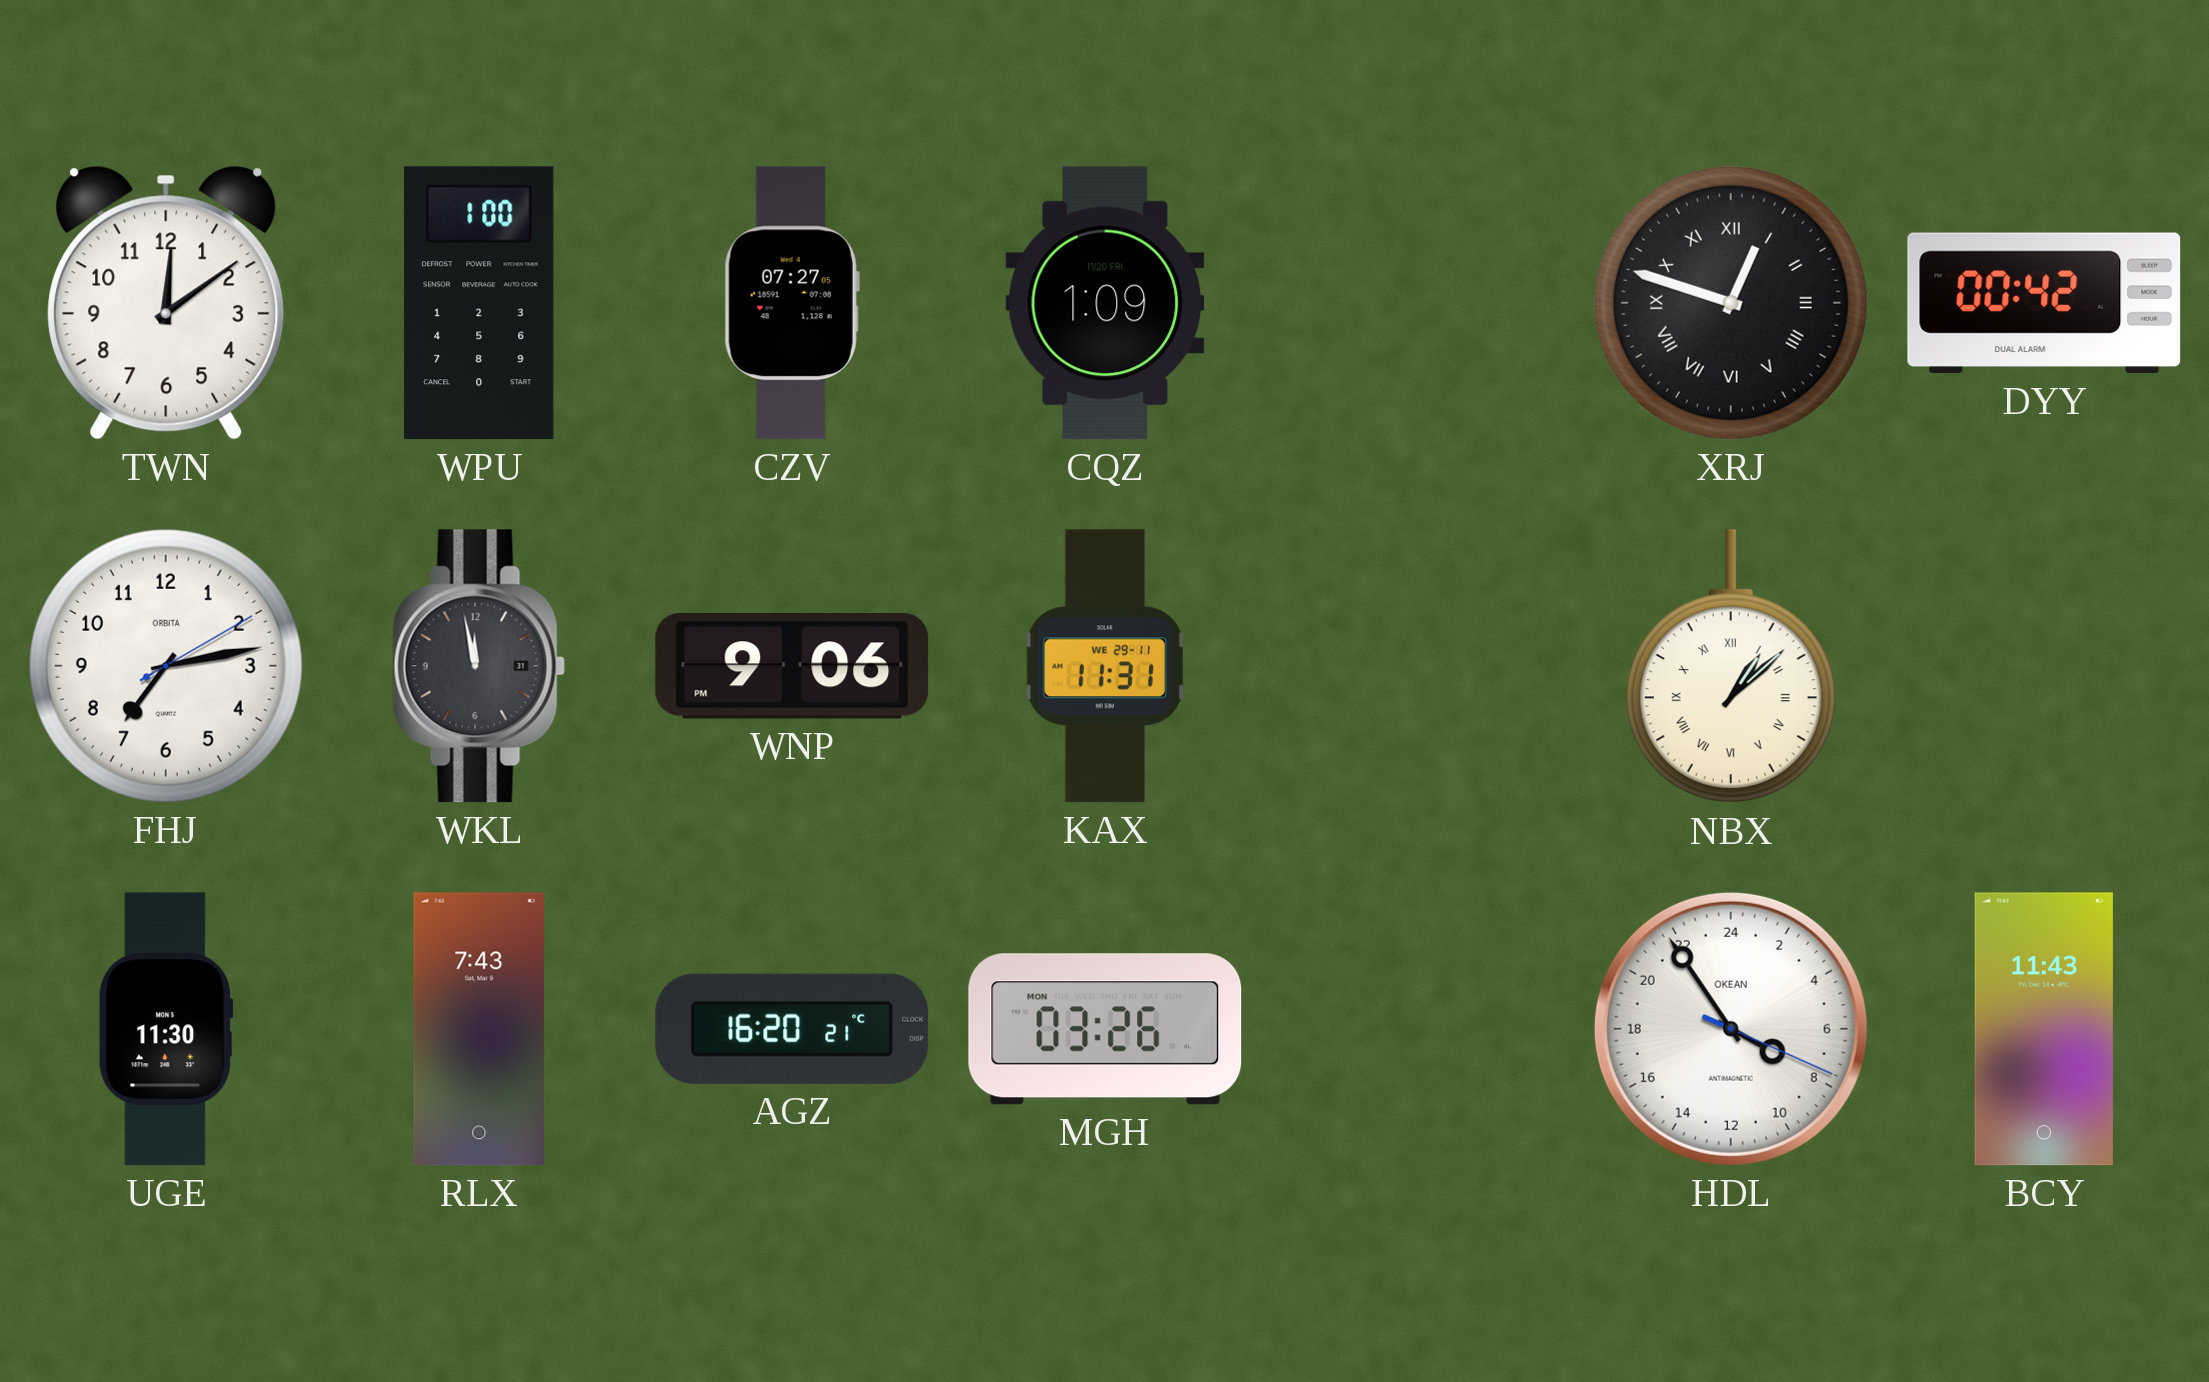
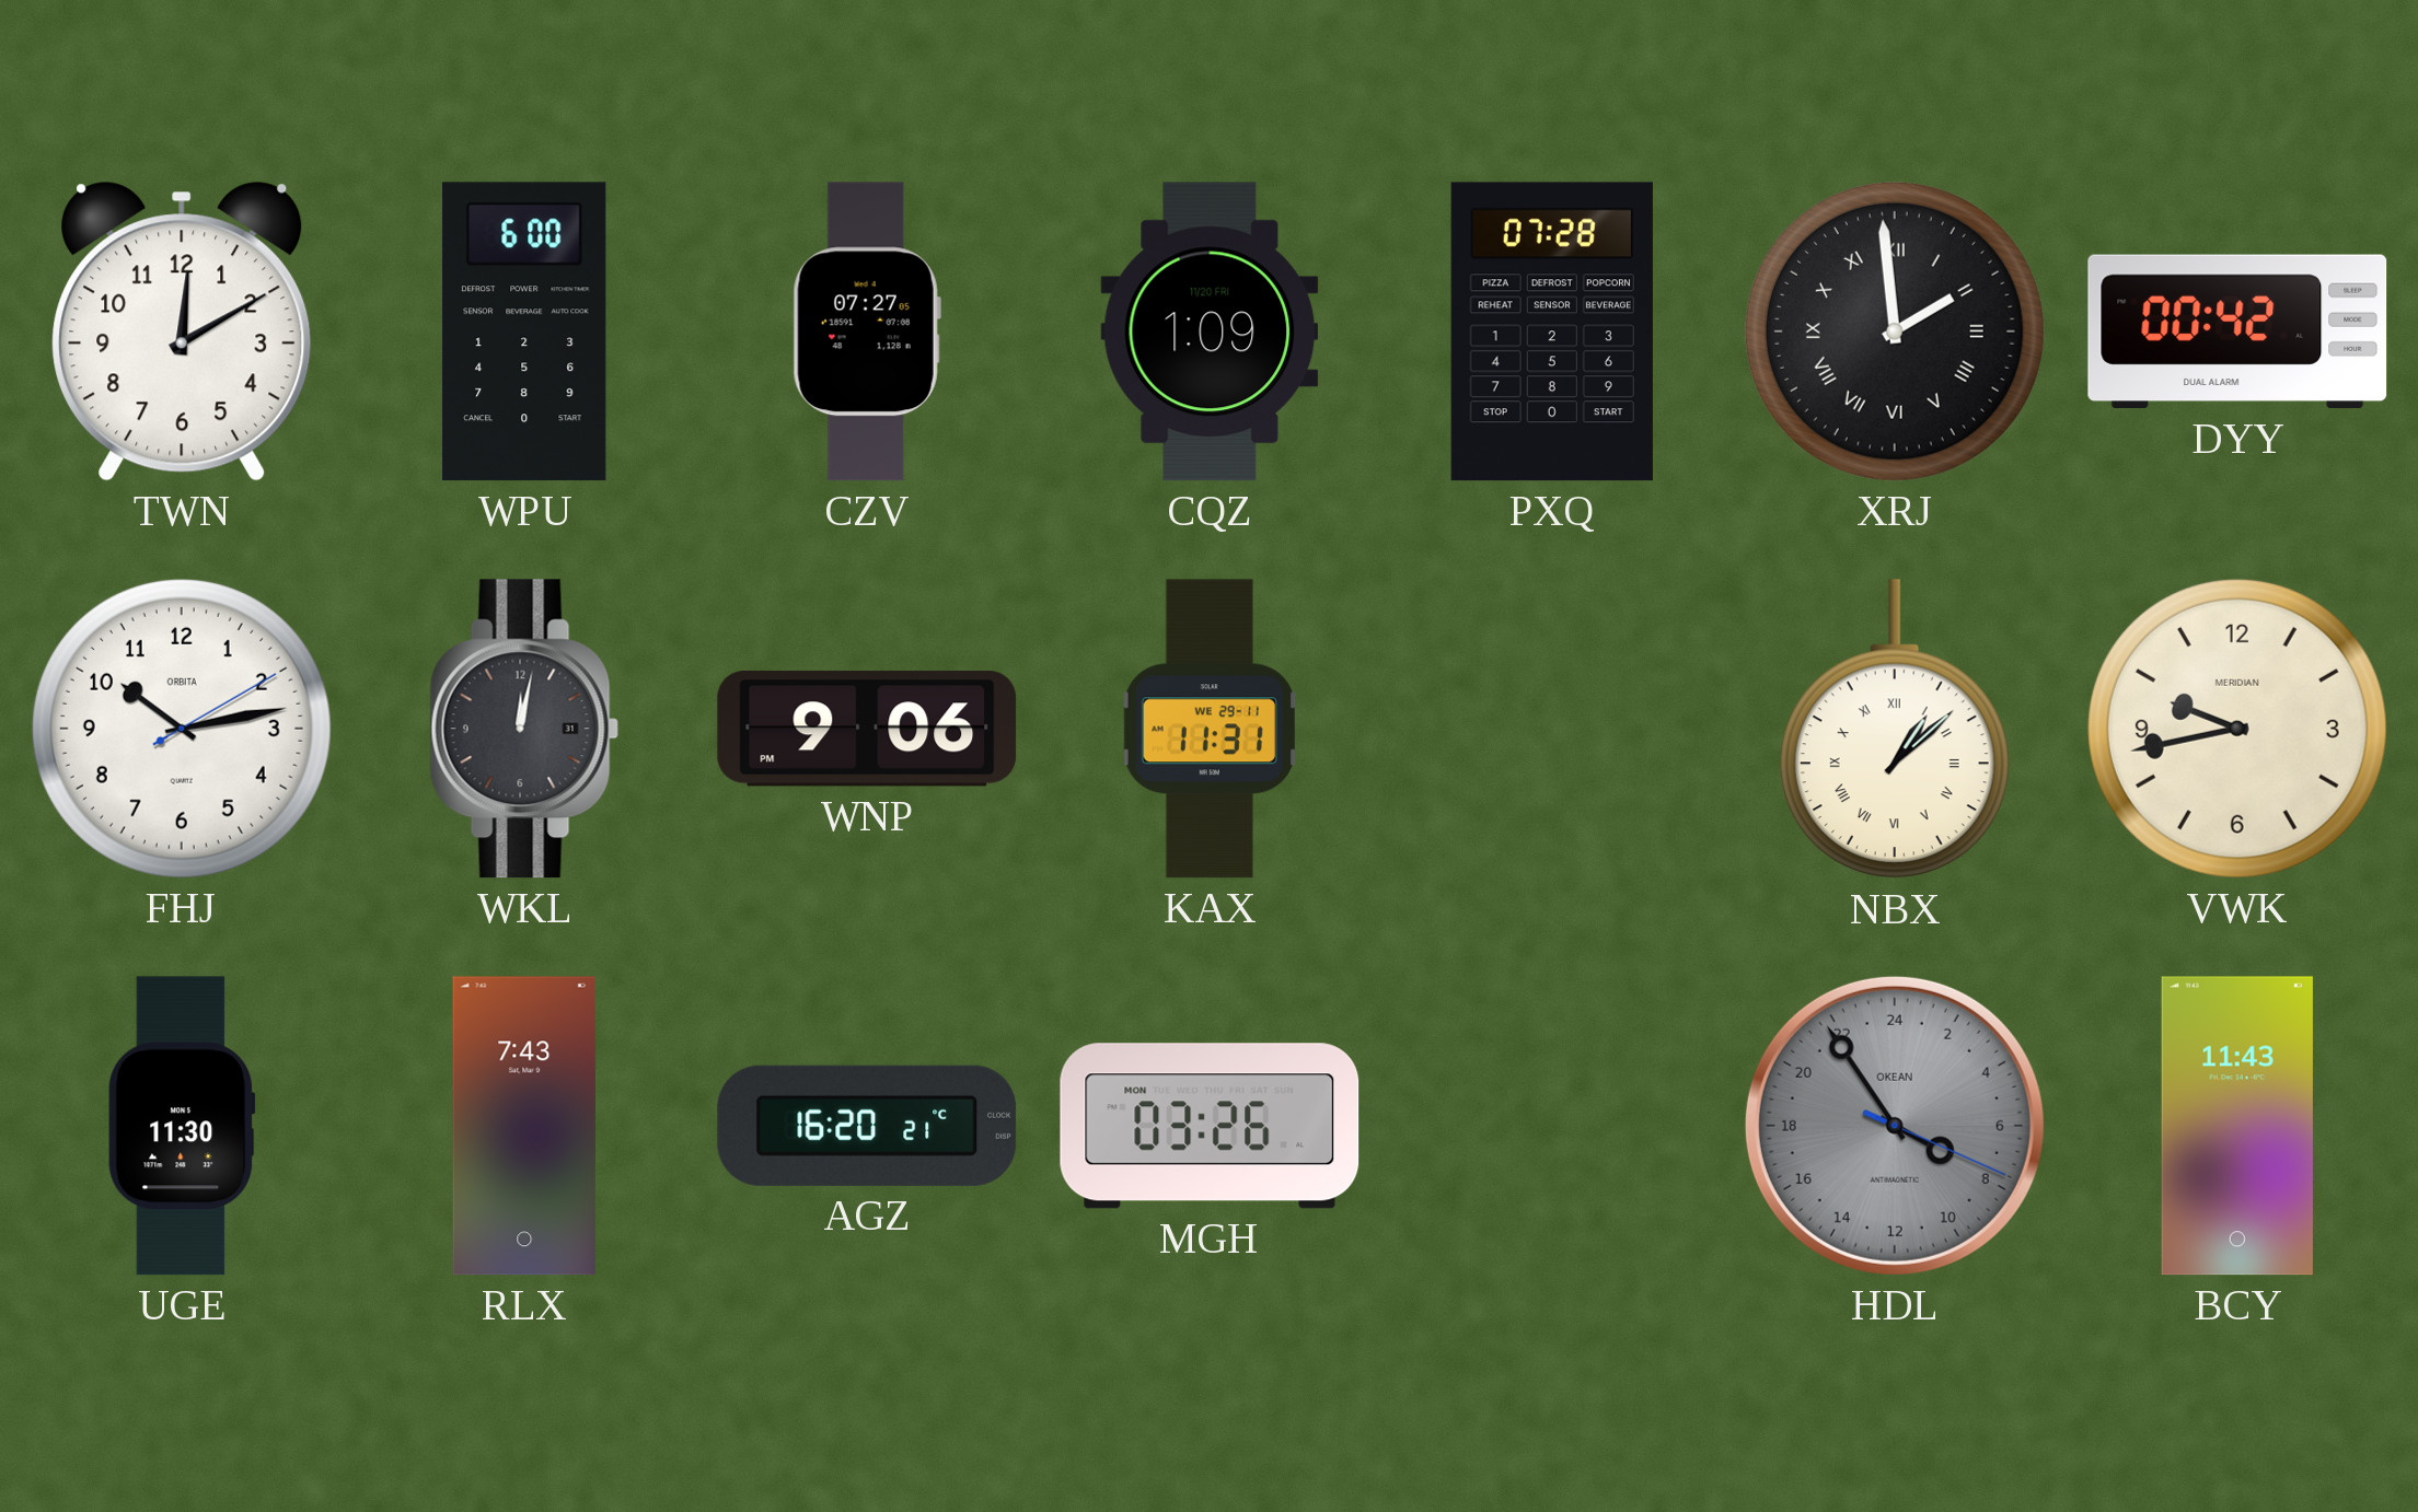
TWN: 12:09 -> 12:10 (182, 332)
WPU: 1:00 -> 6:00 (524, 332)
PXQ: none -> 07:28 (1552, 332)
XRJ: 12:48 -> 1:59 (1895, 332)
FHJ: 7:13 -> 10:13 (182, 729)
WKL: 11:58 -> 12:02 (524, 729)
VWK: none -> 9:43 (2237, 729)
HDL dial: white -> grey (1895, 1126)
